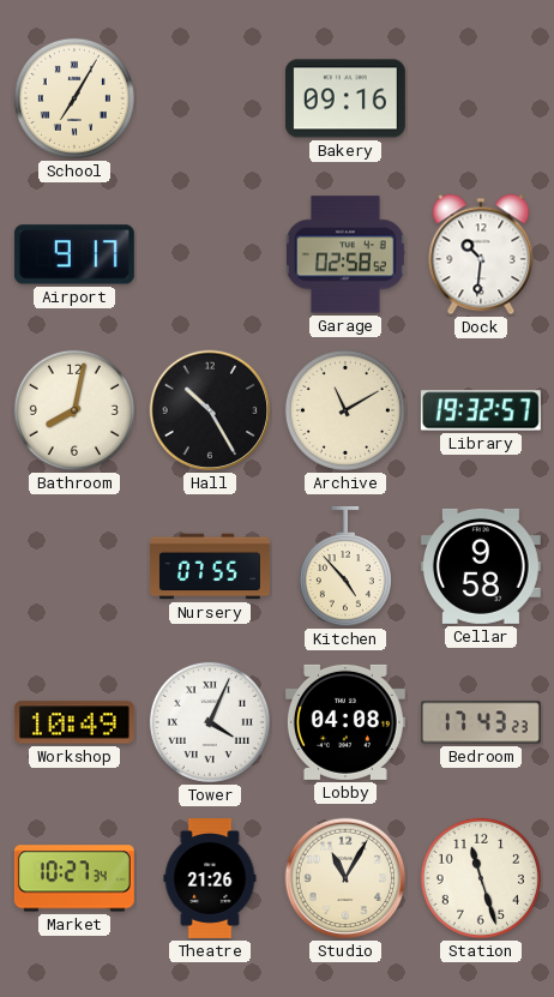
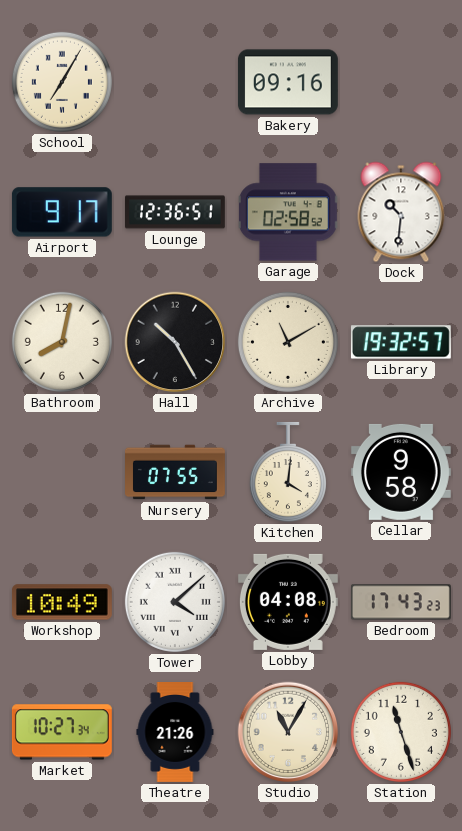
Lounge: none -> 12:36 (175, 212)
Kitchen: 4:53 -> 4:01 (288, 472)
Tower: 4:04 -> 4:08 (175, 602)
